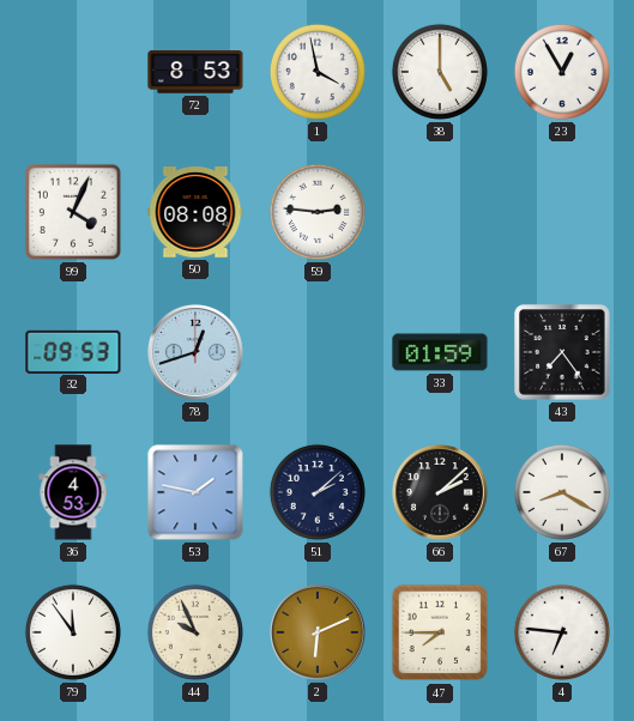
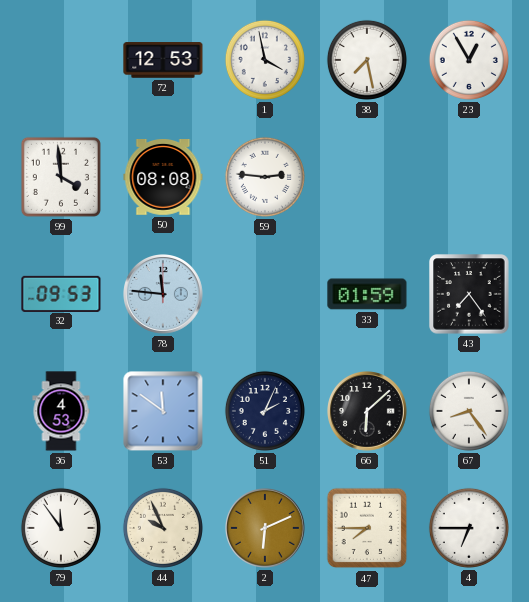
72: 8:53 -> 12:53 (163, 60)
38: 5:00 -> 7:28 (367, 60)
99: 4:04 -> 3:59 (61, 177)
78: 12:42 -> 11:46 (164, 295)
53: 1:47 -> 11:51 (163, 411)
51: 2:08 -> 2:04 (265, 411)
66: 2:08 -> 6:08 (368, 412)
67: 8:20 -> 8:24 (469, 411)
4: 6:46 -> 6:45 (469, 528)
